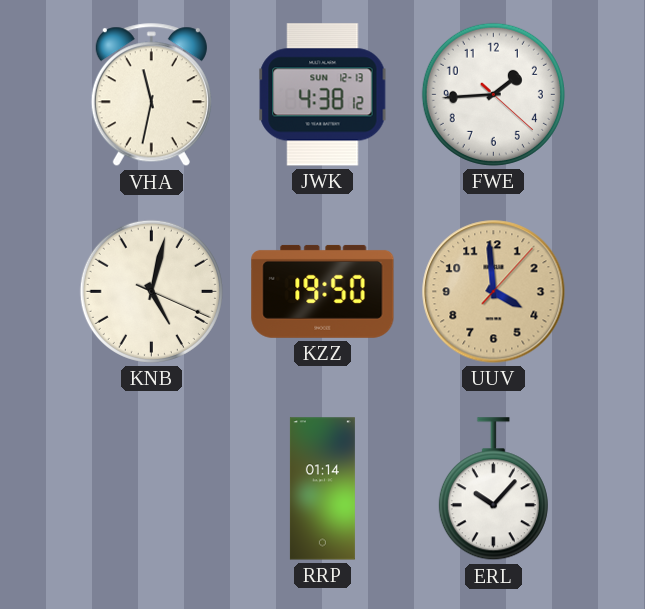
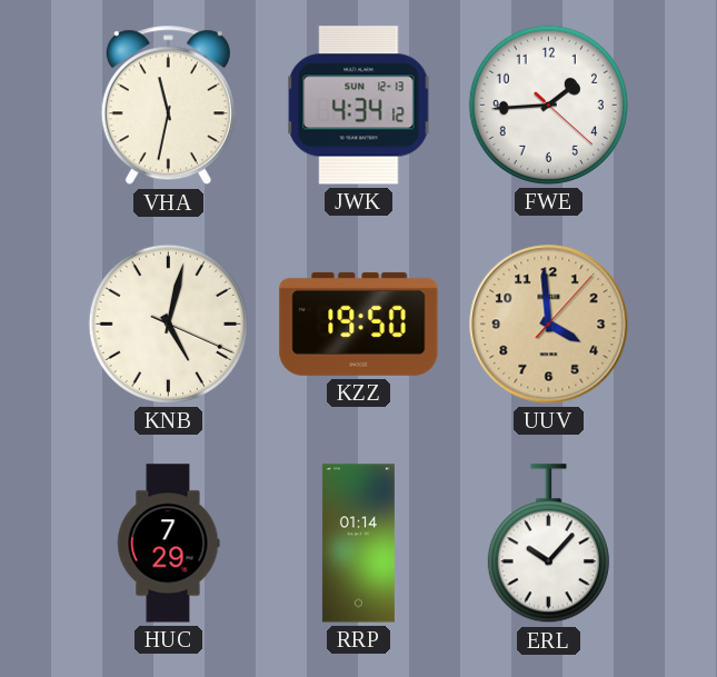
JWK: 4:38 -> 4:34 (359, 106)
HUC: none -> 7:29 (168, 544)
